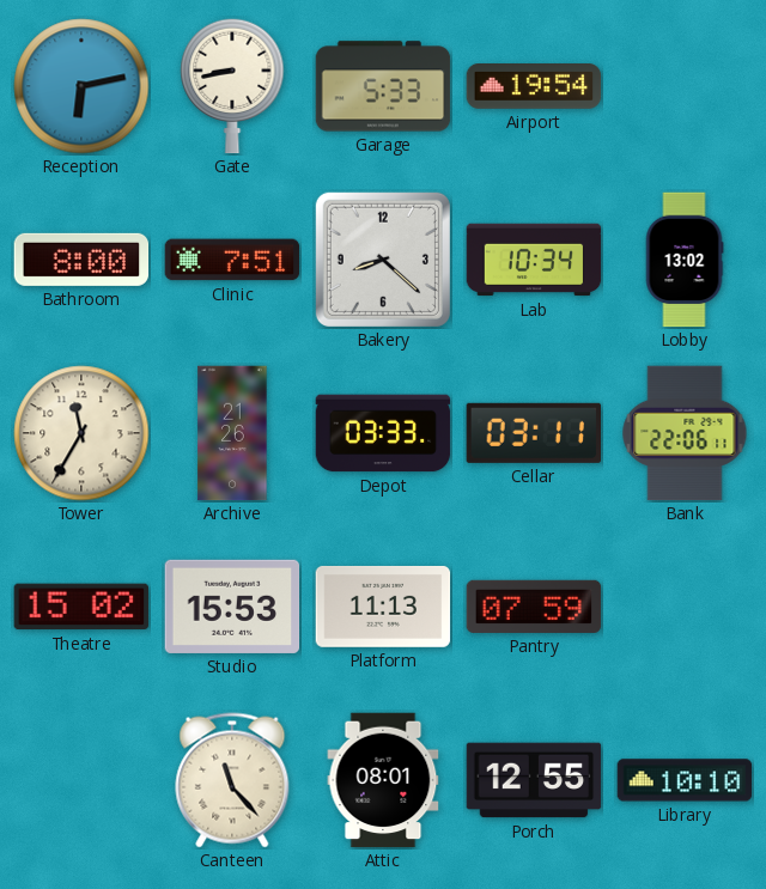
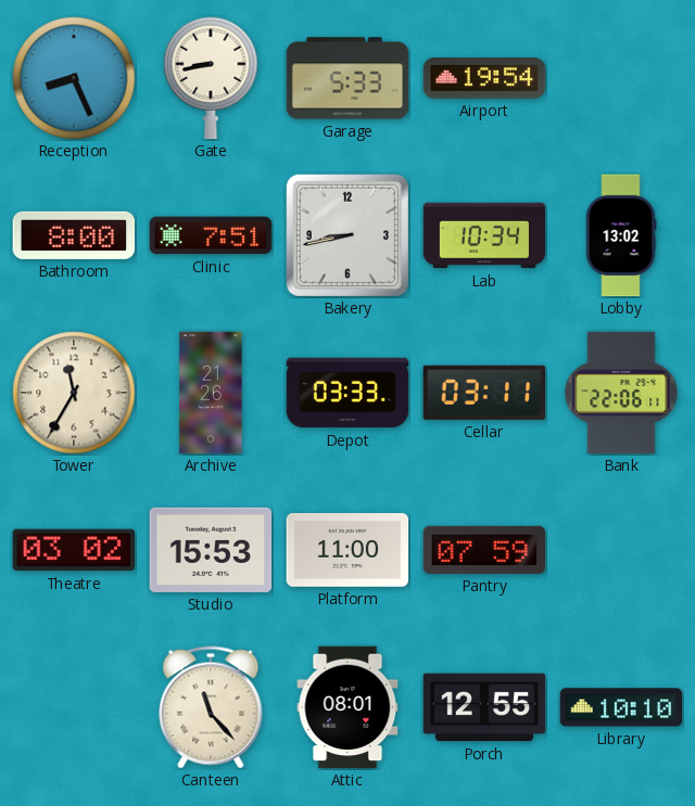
Reception: 6:13 -> 8:26 (74, 78)
Bakery: 8:22 -> 8:43 (347, 235)
Theatre: 15:02 -> 03:02 (74, 550)
Platform: 11:13 -> 11:00 (347, 550)
